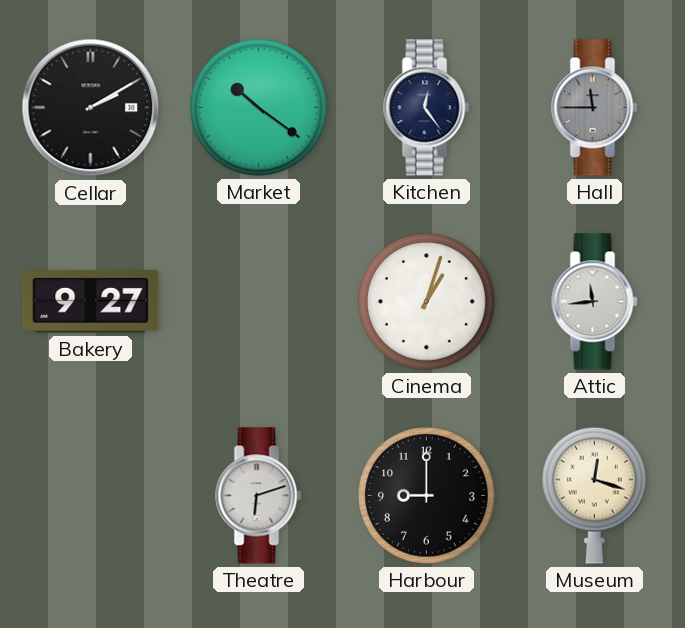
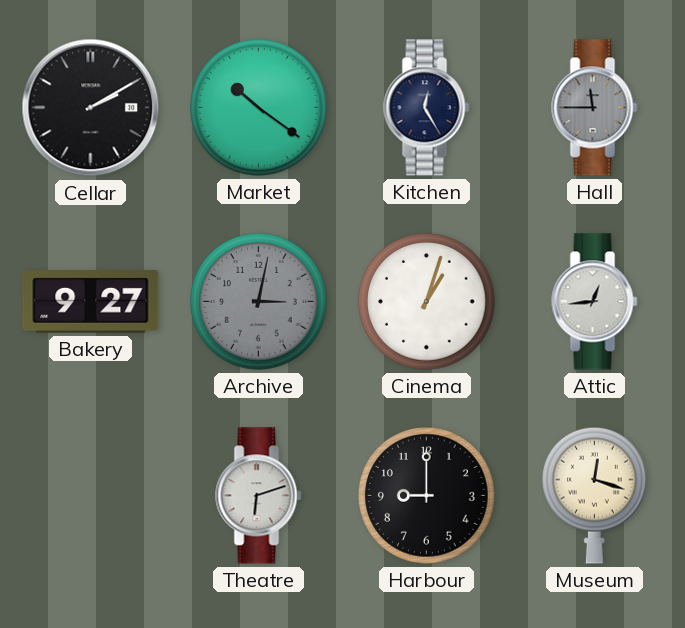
Kitchen: 12:24 -> 12:25 (427, 108)
Archive: none -> 3:02 (259, 302)
Attic: 11:44 -> 12:44 (595, 302)
